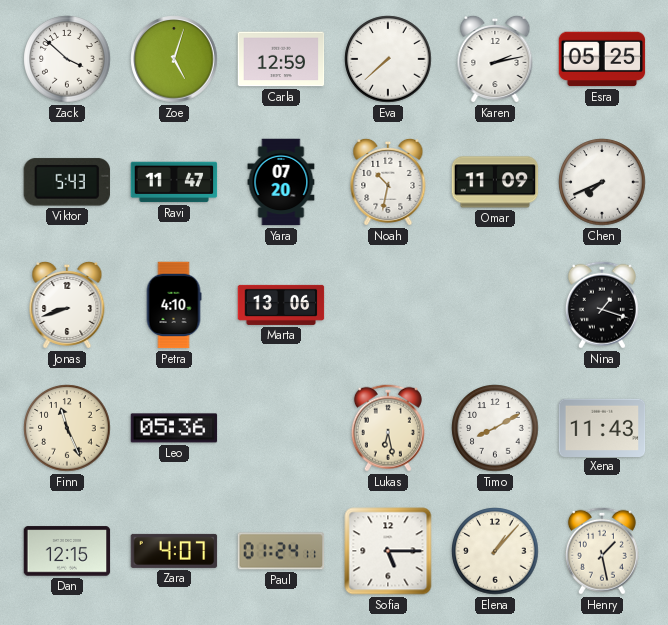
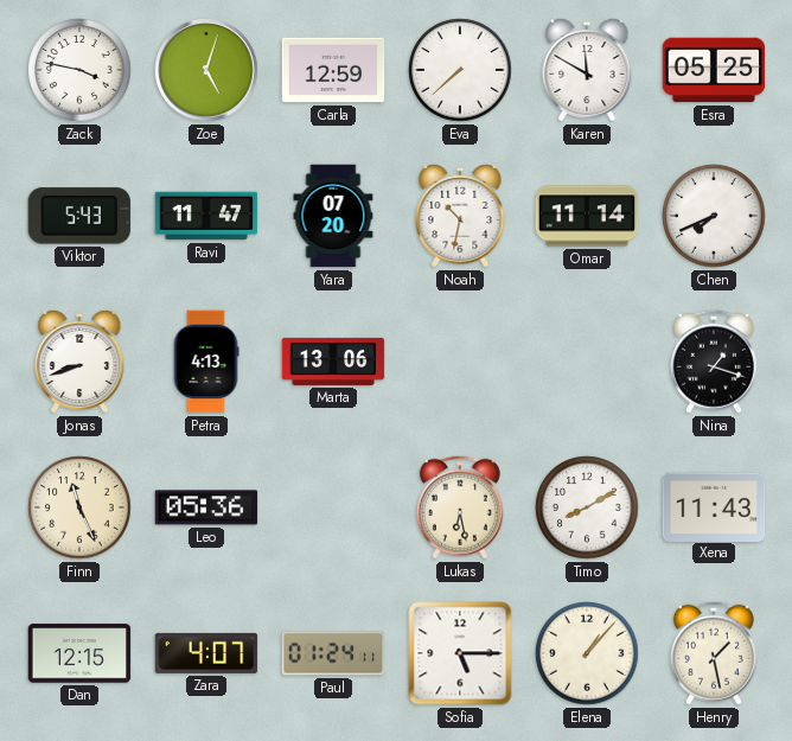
Zack: 3:52 -> 3:47 (79, 70)
Karen: 2:13 -> 11:50 (587, 70)
Omar: 11:09 -> 11:14 (587, 216)
Petra: 4:10 -> 4:13 (206, 362)
